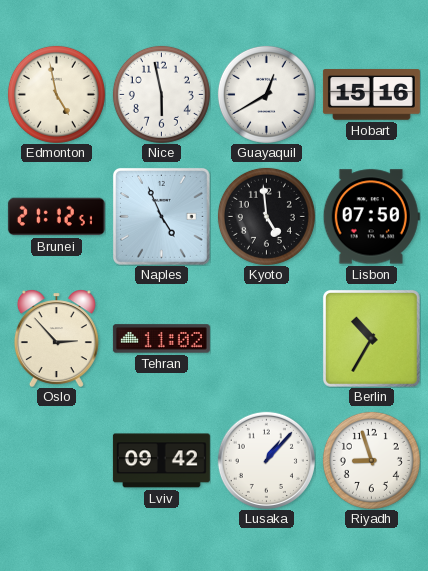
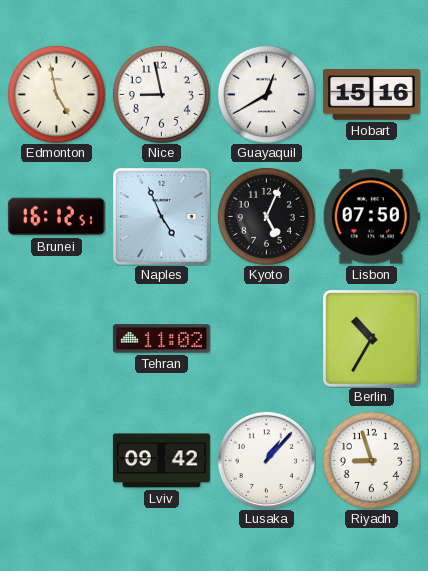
Nice: 5:58 -> 8:58 (161, 94)
Brunei: 21:12 -> 16:12 (56, 217)
Kyoto: 4:59 -> 5:04 (266, 216)
Oslo: 2:53 -> none (56, 338)
